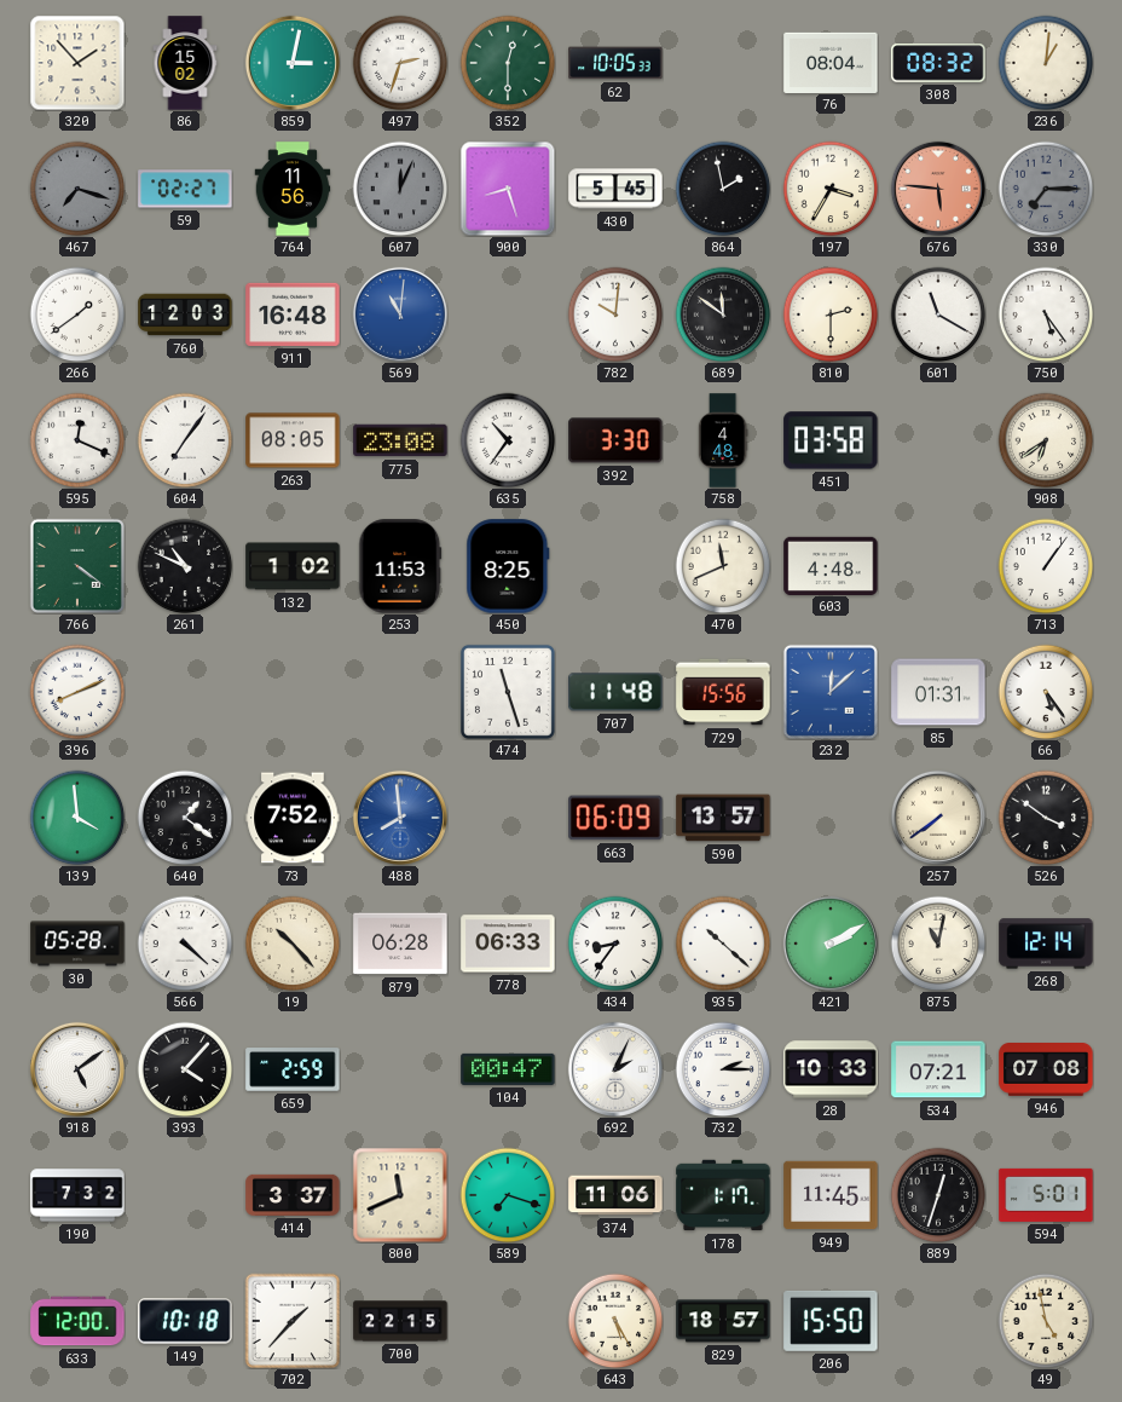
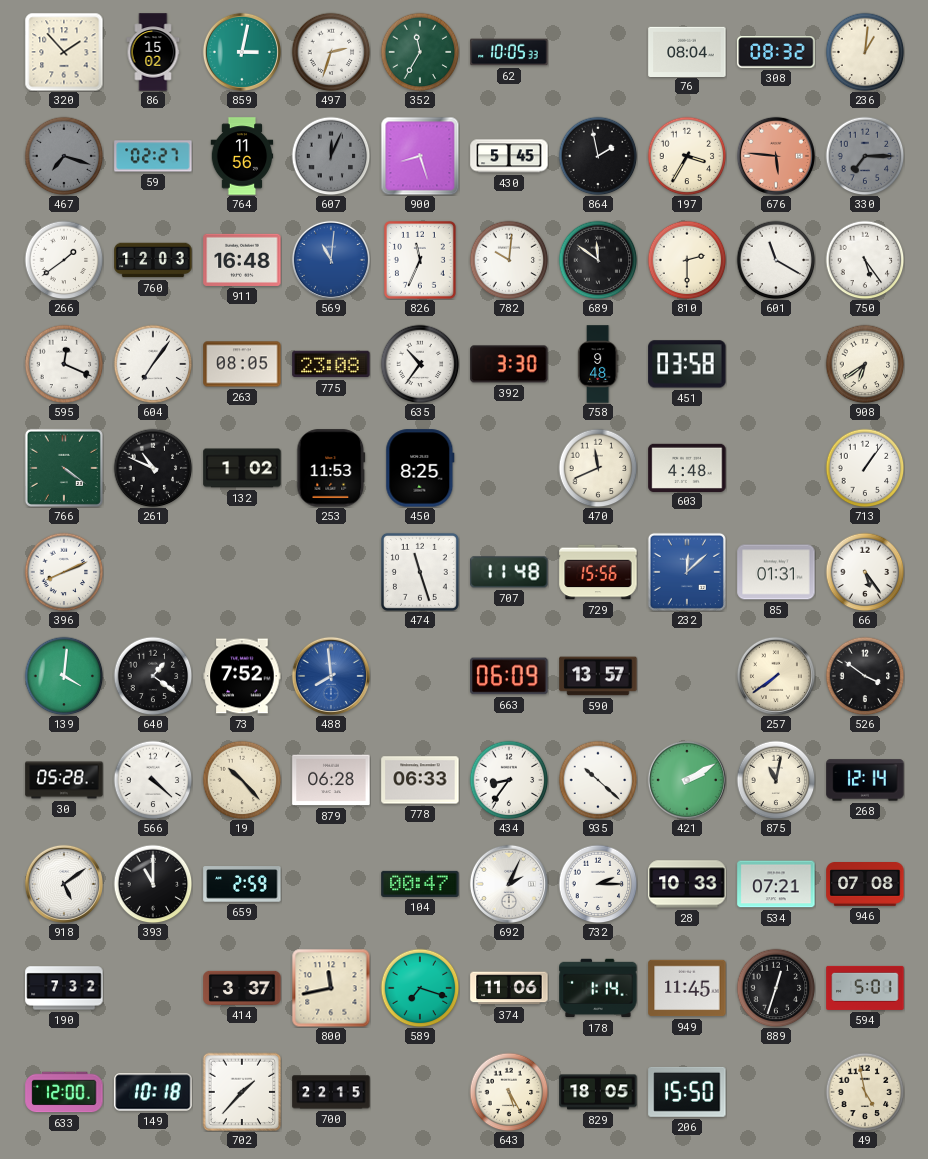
352: 12:30 -> 11:35 (420, 52)
826: none -> 11:34 (420, 260)
758: 4:48 -> 9:48 (598, 364)
139: 3:59 -> 4:01 (64, 676)
393: 4:07 -> 11:00 (153, 884)
800: 11:41 -> 11:43 (331, 988)
178: 1:17 -> 1:14 (598, 988)
829: 18:57 -> 18:05 (598, 1092)
